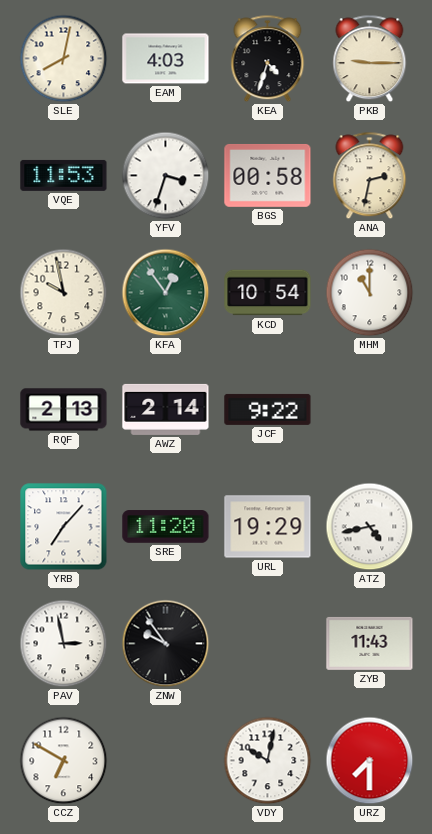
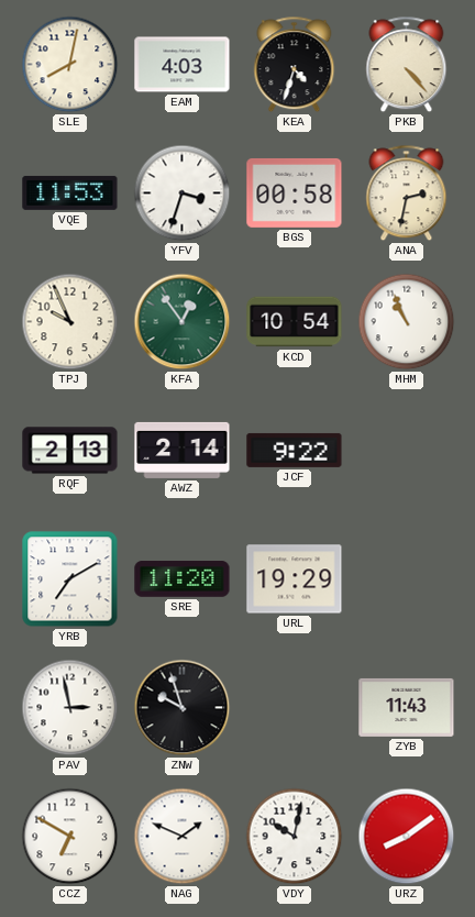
PKB: 9:15 -> 4:23 (407, 65)
TPJ: 9:58 -> 9:56 (70, 322)
MHM: 11:00 -> 10:56 (407, 322)
YRB: 7:07 -> 7:10 (70, 579)
ATZ: 4:43 -> none (370, 527)
ZNW: 9:54 -> 9:57 (183, 708)
NAG: none -> 1:49 (183, 837)
URZ: 7:30 -> 8:09 (407, 837)
